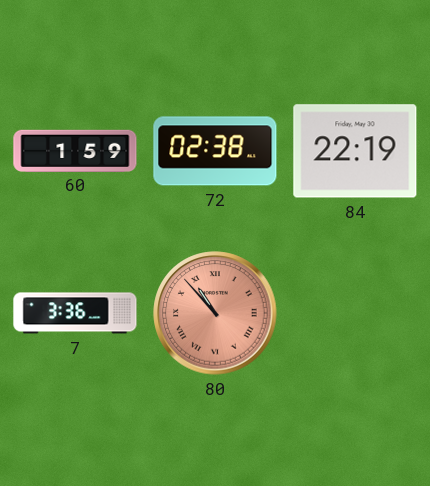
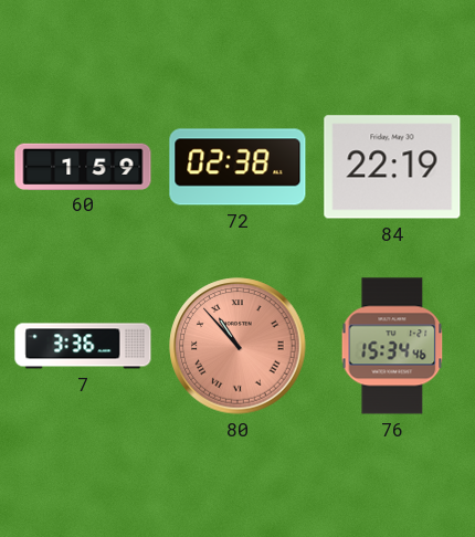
76: none -> 15:34 (392, 346)
